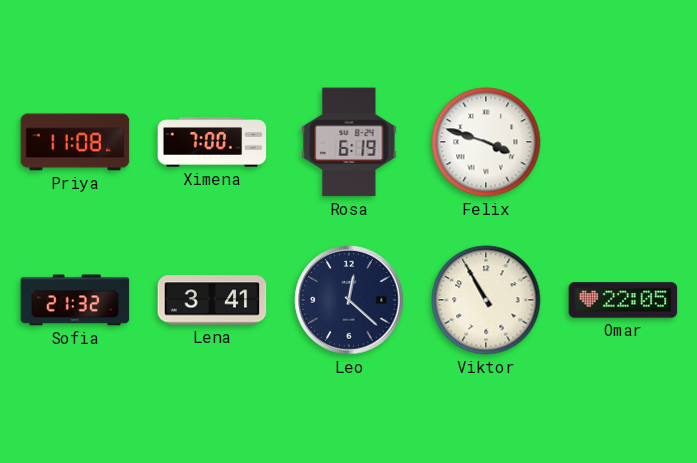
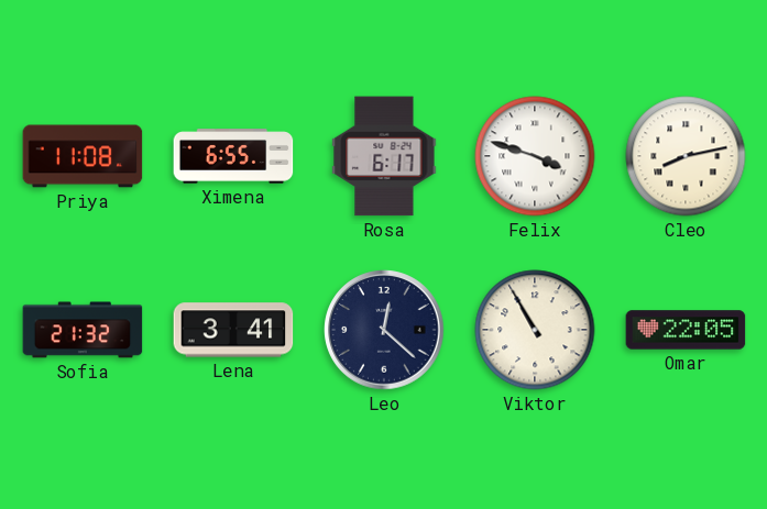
Ximena: 7:00 -> 6:55 (233, 156)
Rosa: 6:19 -> 6:17 (384, 156)
Cleo: none -> 8:13 (686, 156)
